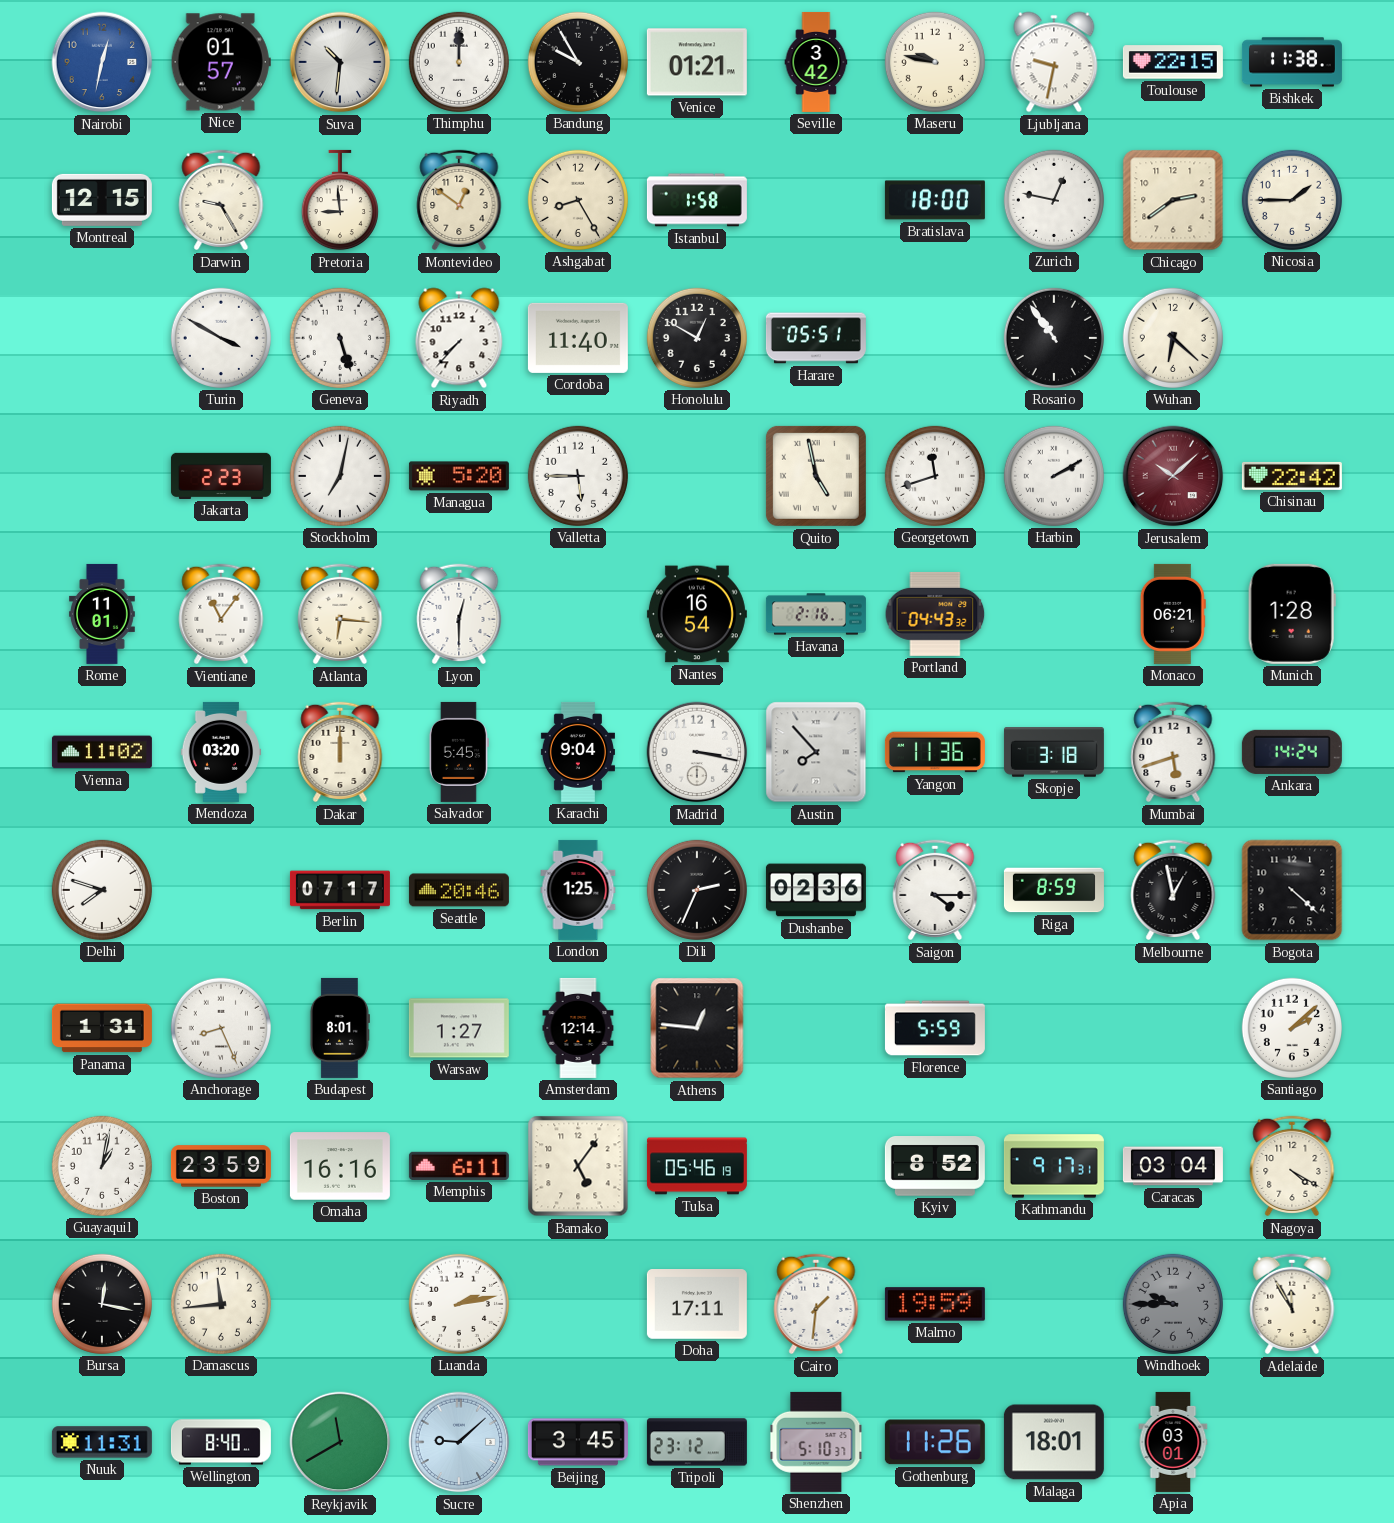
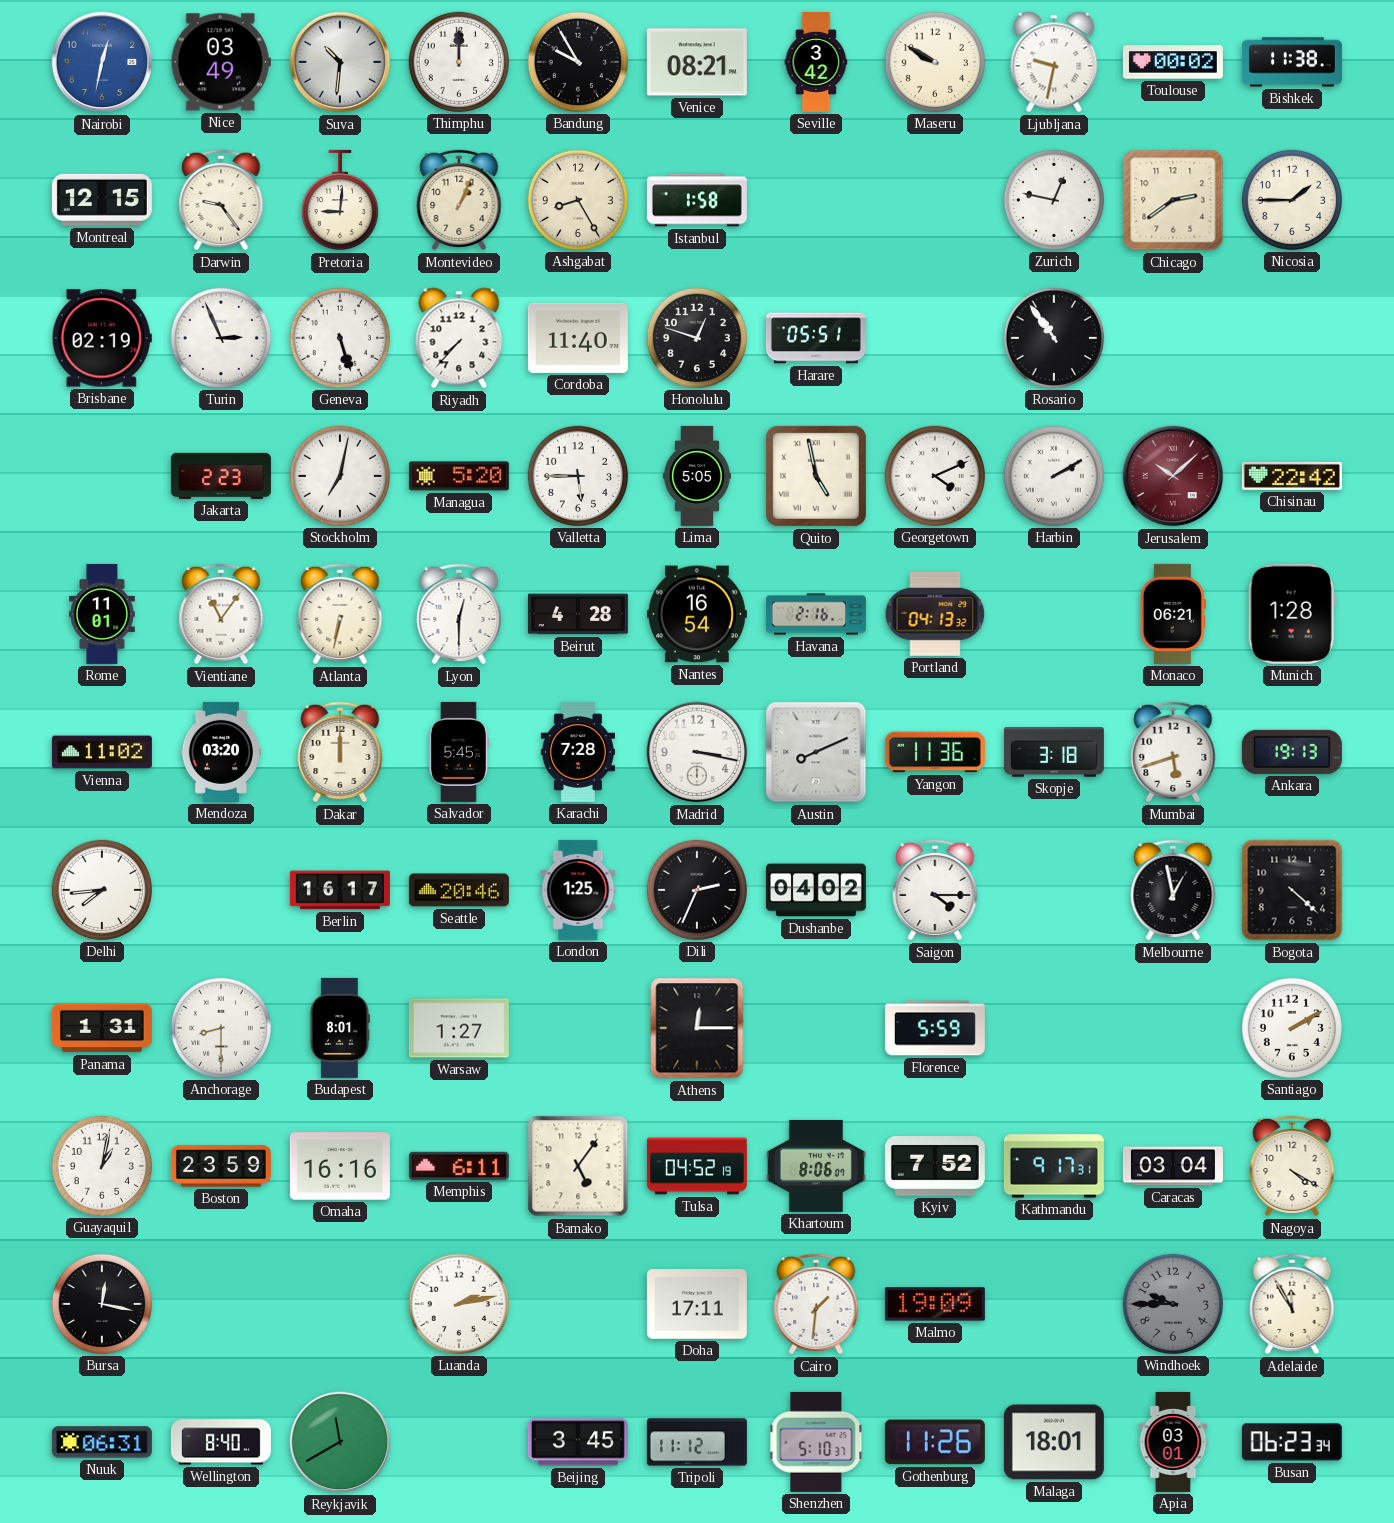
Nice: 01:57 -> 03:49 (221, 62)
Venice: 01:21 -> 08:21 (697, 62)
Maseru: 9:47 -> 9:50 (935, 62)
Toulouse: 22:15 -> 00:02 (1173, 62)
Darwin: 9:25 -> 9:24 (221, 200)
Pretoria: 8:59 -> 9:01 (340, 200)
Montevideo: 12:51 -> 1:04 (459, 200)
Bratislava: 18:00 -> none (935, 200)
Brisbane: none -> 02:19 (102, 338)
Turin: 3:50 -> 2:56 (221, 338)
Honolulu: 12:50 -> 12:48 (697, 338)
Wuhan: 6:22 -> none (1173, 338)
Lima: none -> 5:05 (697, 476)
Georgetown: 11:42 -> 4:11 (935, 476)
Atlanta: 6:16 -> 6:32 (340, 614)
Beirut: none -> 4:28 (578, 614)
Portland: 04:43 -> 04:13 (935, 614)
Karachi: 9:04 -> 7:28 (578, 752)
Austin: 7:53 -> 8:11 (816, 752)
Ankara: 14:24 -> 19:13 (1292, 752)
Delhi: 7:48 -> 7:44 (102, 890)
Berlin: 07:17 -> 16:17 (340, 890)
Dushanbe: 02:36 -> 04:02 (816, 890)
Riga: 8:59 -> none (1054, 890)
Anchorage: 8:26 -> 8:30 (221, 1028)
Amsterdam: 12:14 -> none (578, 1028)
Athens: 12:46 -> 12:15 (697, 1028)
Santiago: 2:08 -> 2:10 (1292, 1028)
Tulsa: 05:46 -> 04:52 (697, 1166)
Khartoum: none -> 8:06 (816, 1166)
Kyiv: 8:52 -> 7:52 (935, 1167)
Damascus: 11:44 -> none (221, 1304)
Malmo: 19:59 -> 19:09 (935, 1304)
Nuuk: 11:31 -> 06:31 (102, 1442)
Sucre: 9:08 -> none (459, 1442)
Tripoli: 23:12 -> 11:12 (697, 1442)
Busan: none -> 06:23 (1292, 1442)
